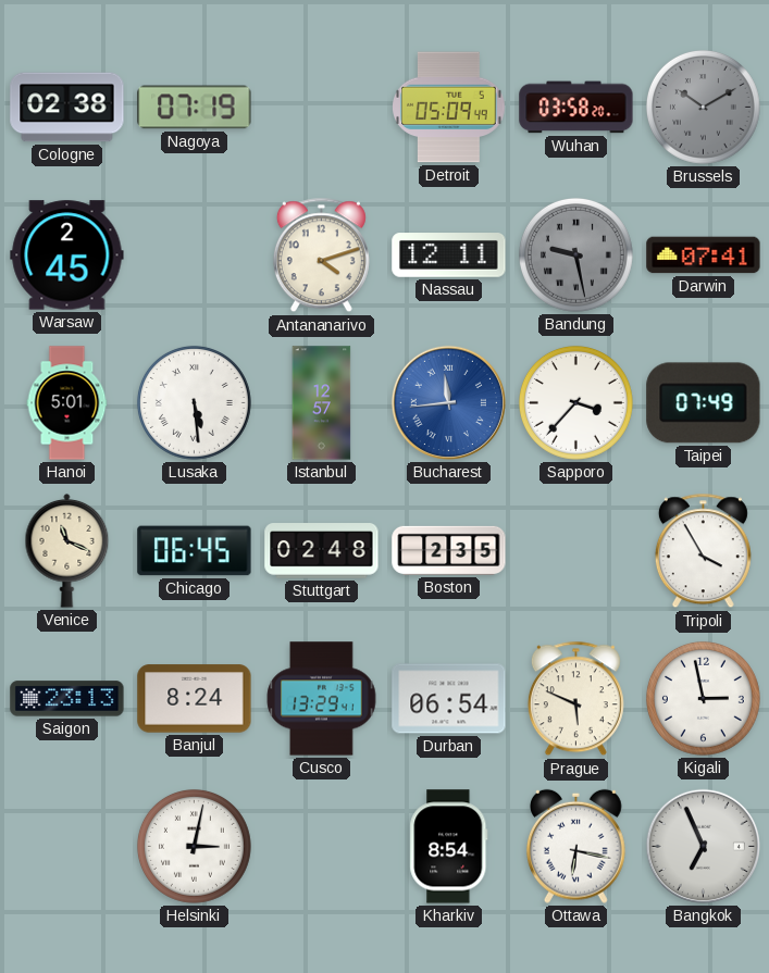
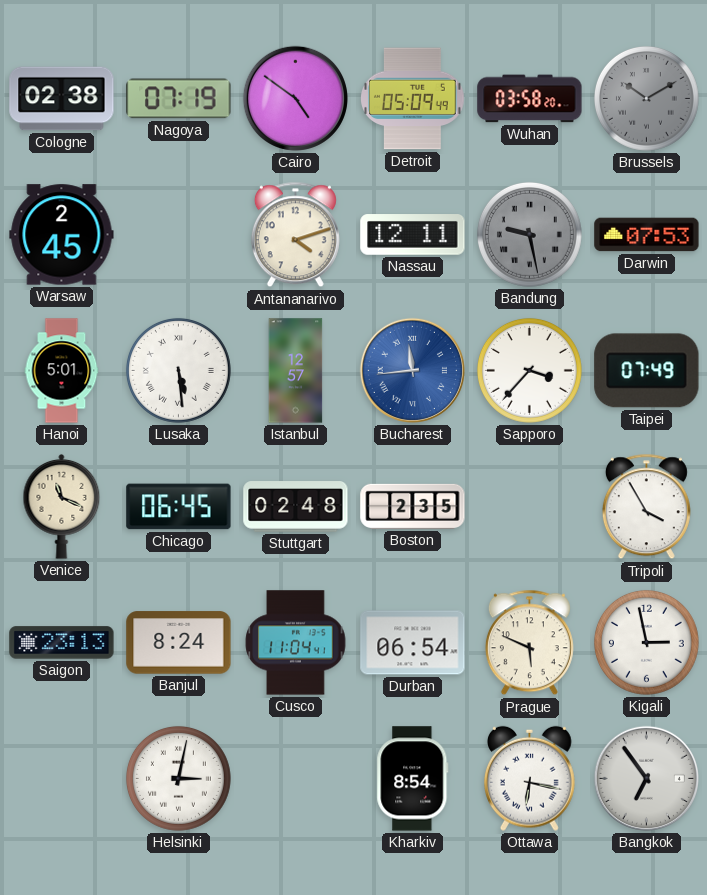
Cairo: none -> 4:51 (295, 98)
Darwin: 07:41 -> 07:53 (647, 235)
Cusco: 13:29 -> 11:04 (296, 643)
Bangkok: 6:56 -> 6:54 (646, 778)
